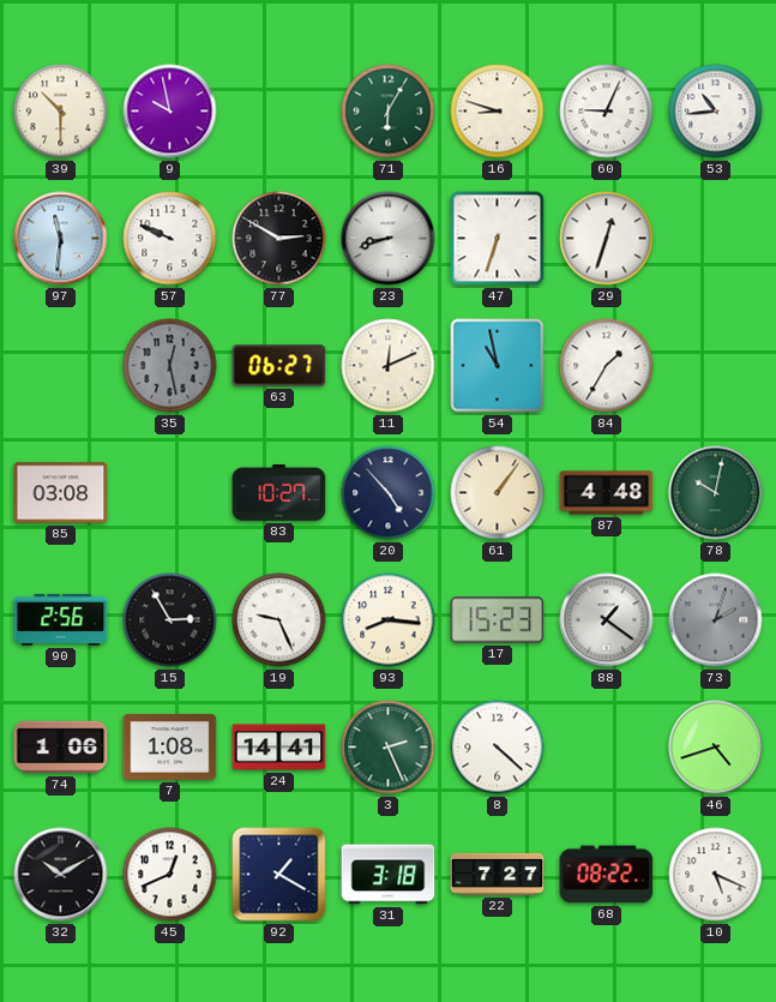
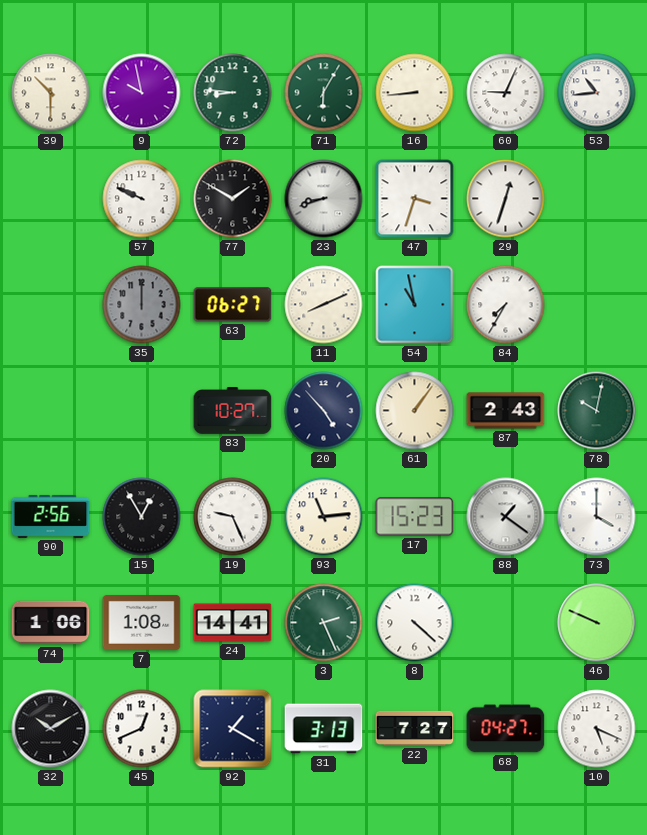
72: none -> 8:46 (233, 93)
16: 8:48 -> 8:44 (415, 93)
97: 11:31 -> none (61, 239)
77: 2:50 -> 1:50 (233, 199)
47: 6:33 -> 3:33 (415, 199)
35: 12:28 -> 12:00 (142, 305)
11: 12:11 -> 8:11 (324, 305)
84: 1:35 -> 7:35 (506, 305)
85: 03:08 -> none (61, 493)
87: 4:48 -> 2:43 (506, 411)
15: 2:55 -> 12:55 (142, 517)
93: 8:16 -> 11:14 (324, 517)
73: 2:03 -> 4:00 (597, 517)
73 dial: grey -> white (597, 517)
46: 4:42 -> 9:49 (597, 623)
31: 3:18 -> 3:13 (324, 729)
68: 08:22 -> 04:27 (506, 729)
